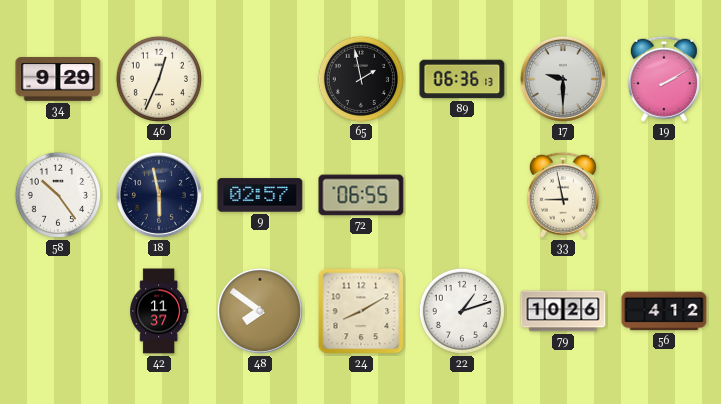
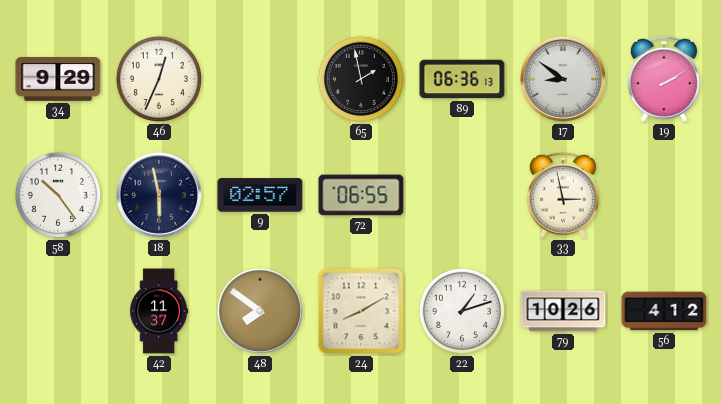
17: 9:30 -> 8:51 (563, 79)
33: 8:58 -> 2:58 (563, 195)
